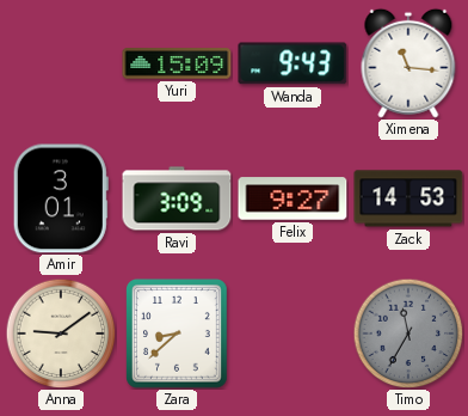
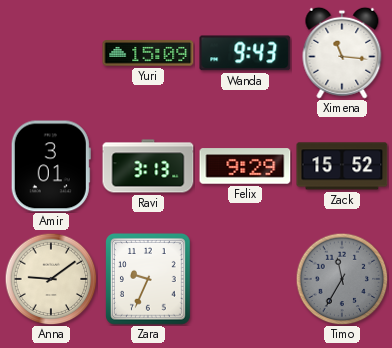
Ravi: 3:09 -> 3:13 (148, 166)
Felix: 9:27 -> 9:29 (245, 166)
Zack: 14:53 -> 15:52 (342, 166)
Zara: 8:38 -> 9:34 (149, 280)
